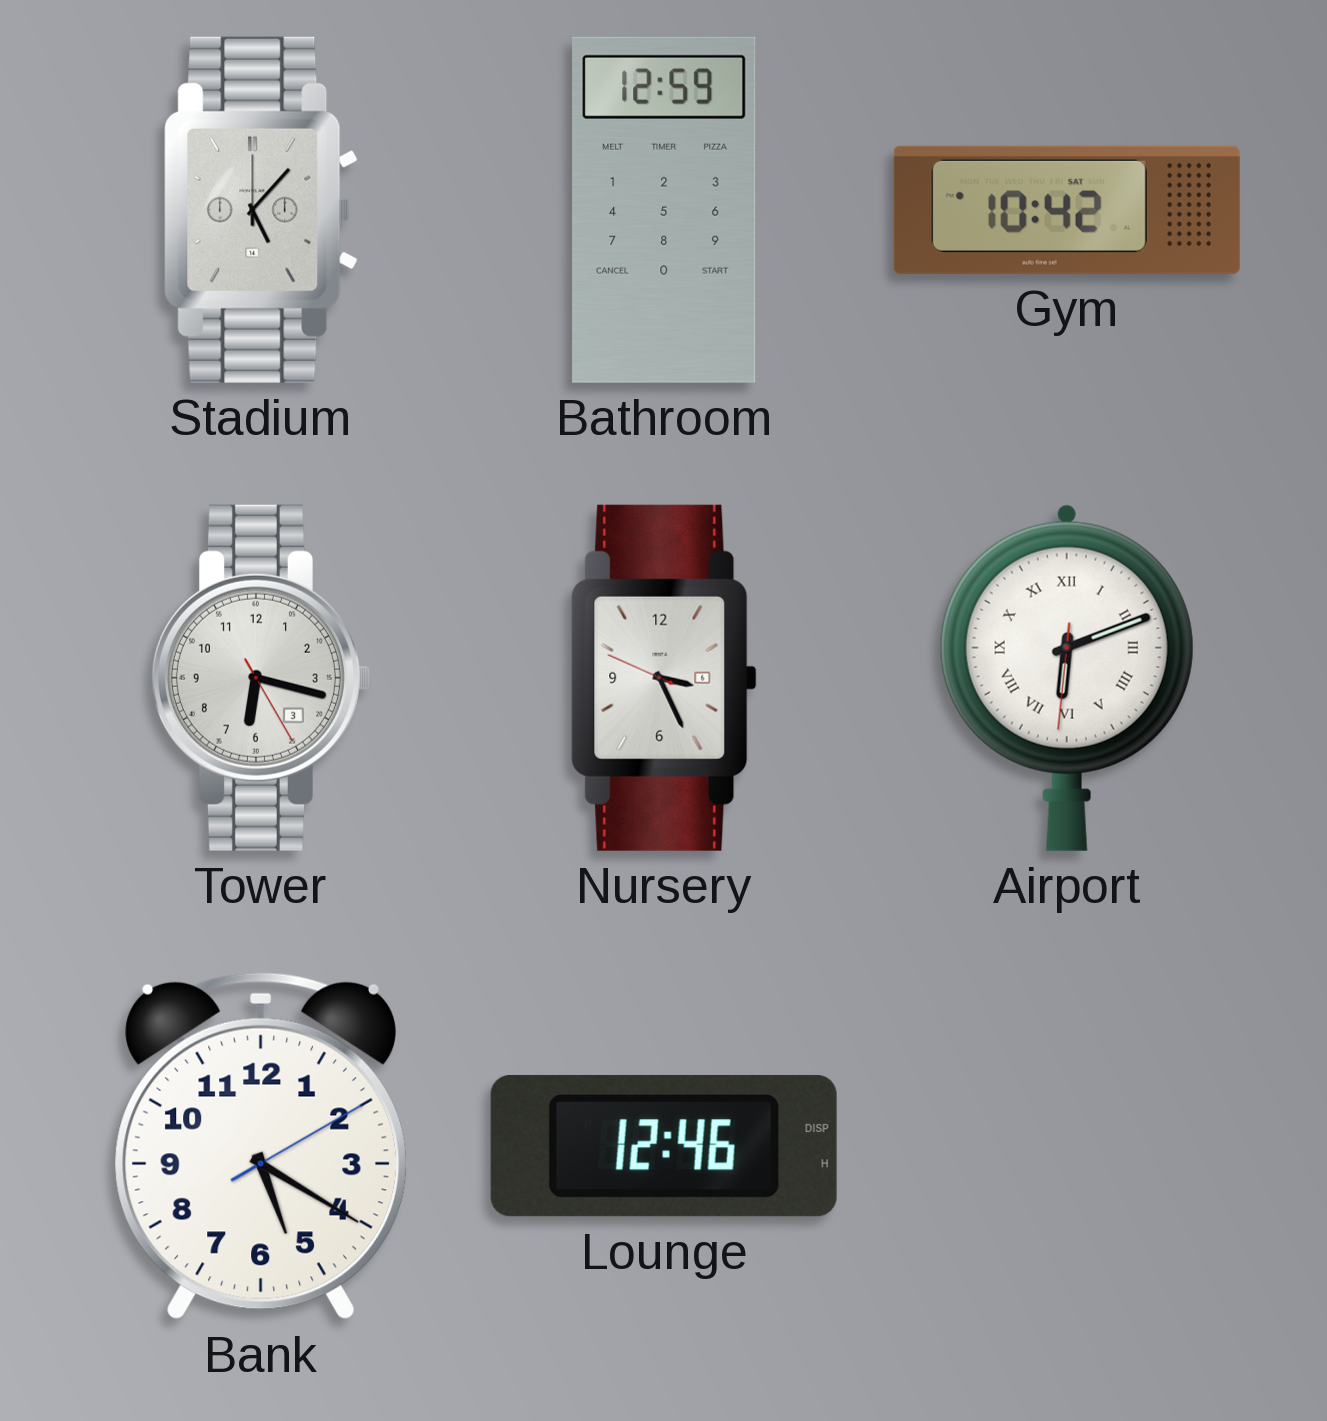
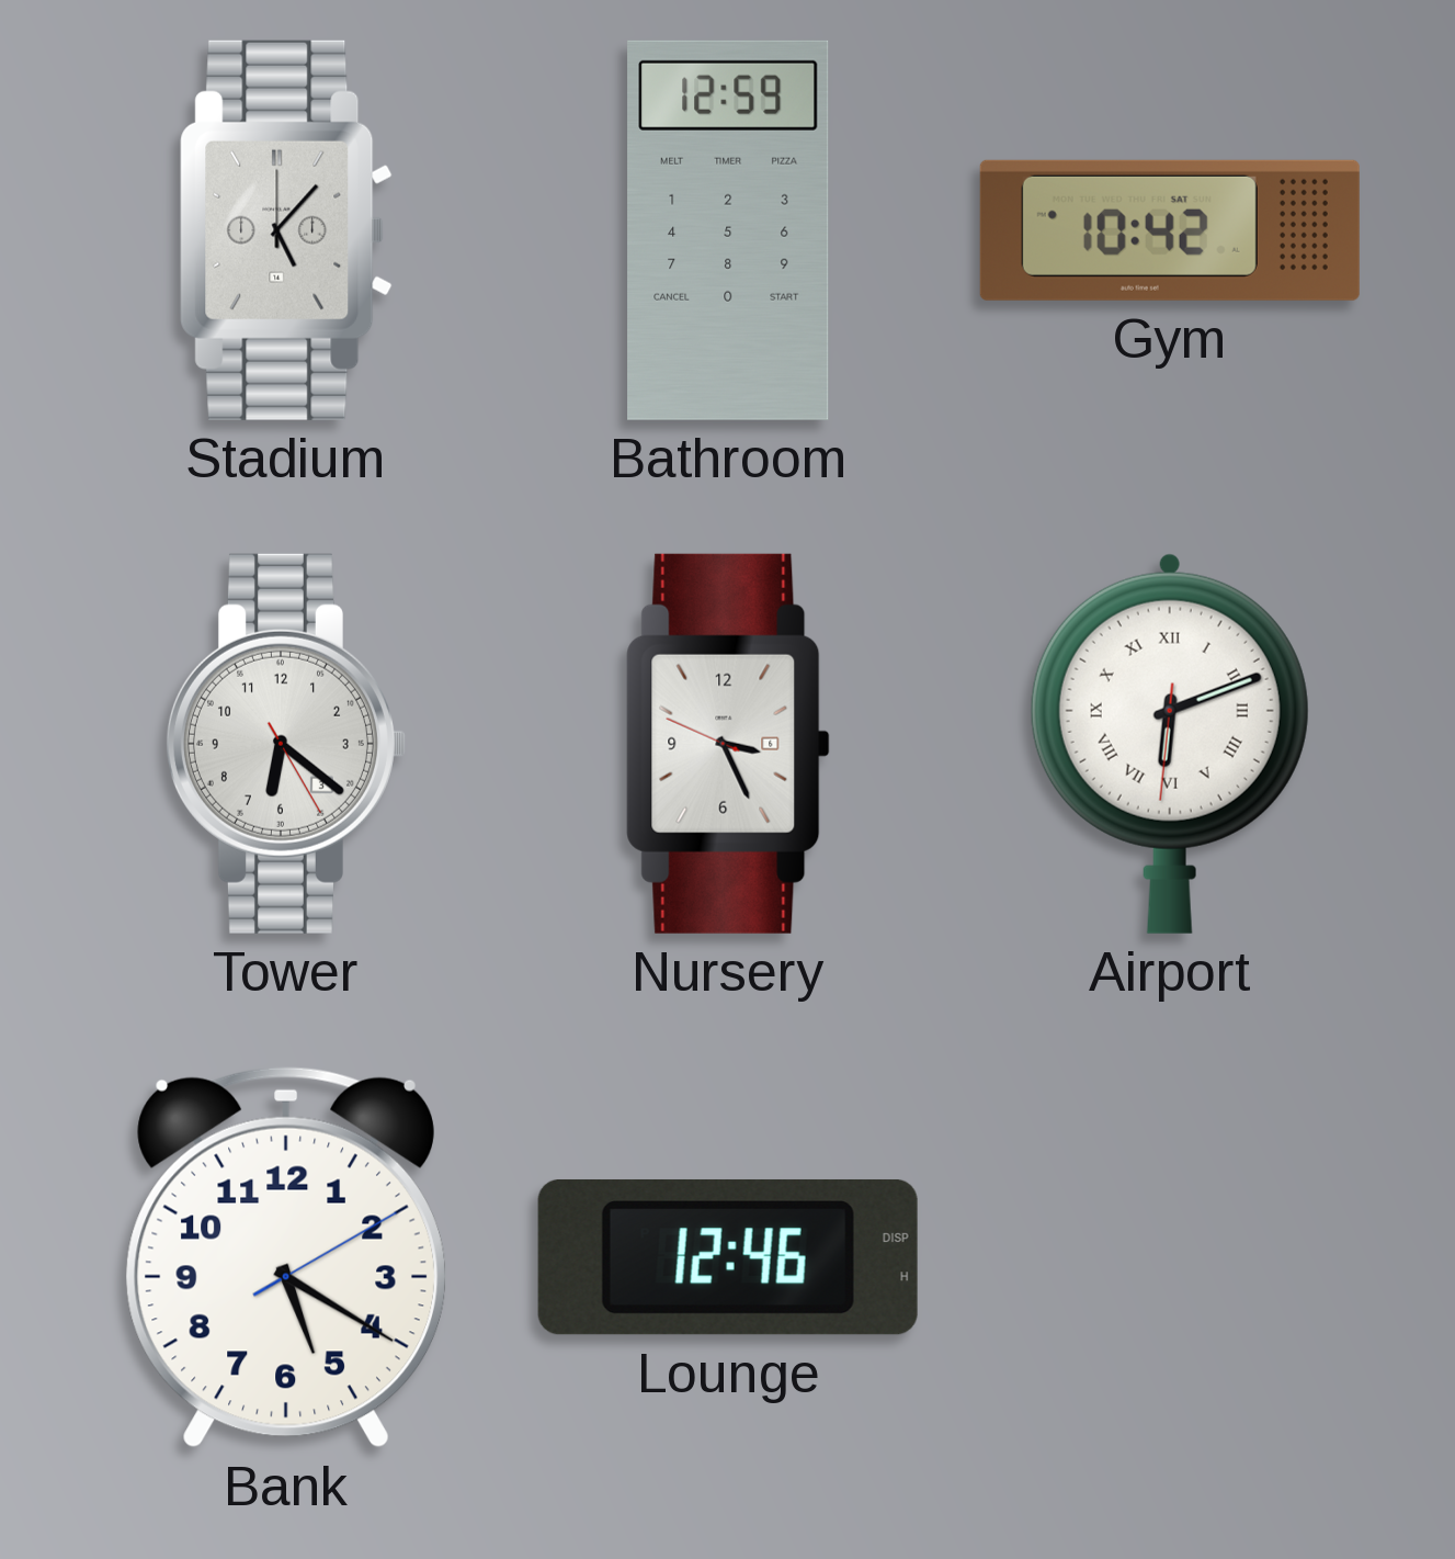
Tower: 6:17 -> 6:21 (285, 744)
